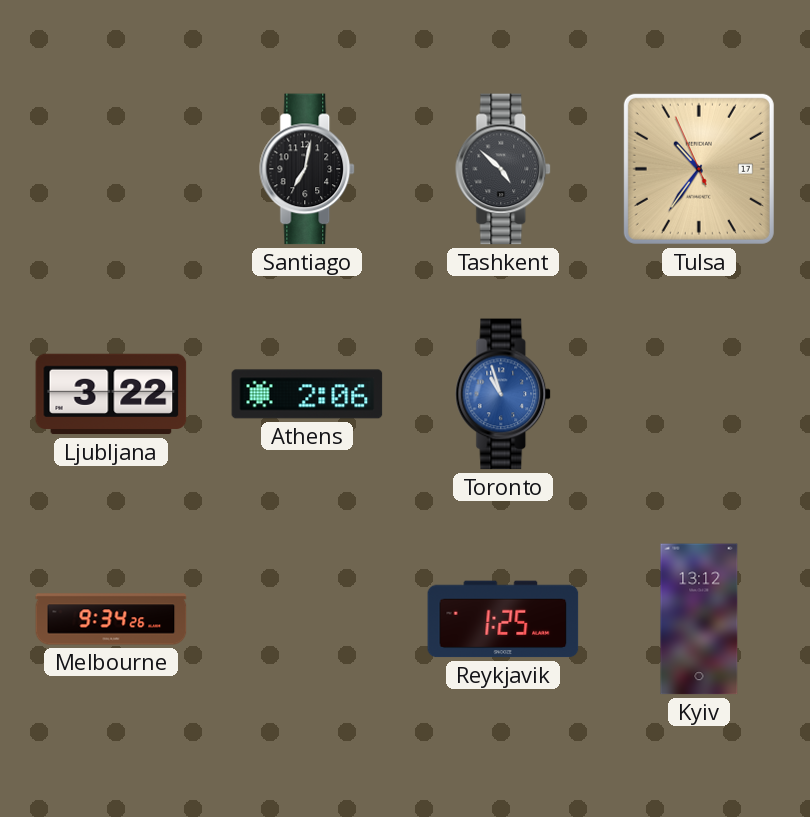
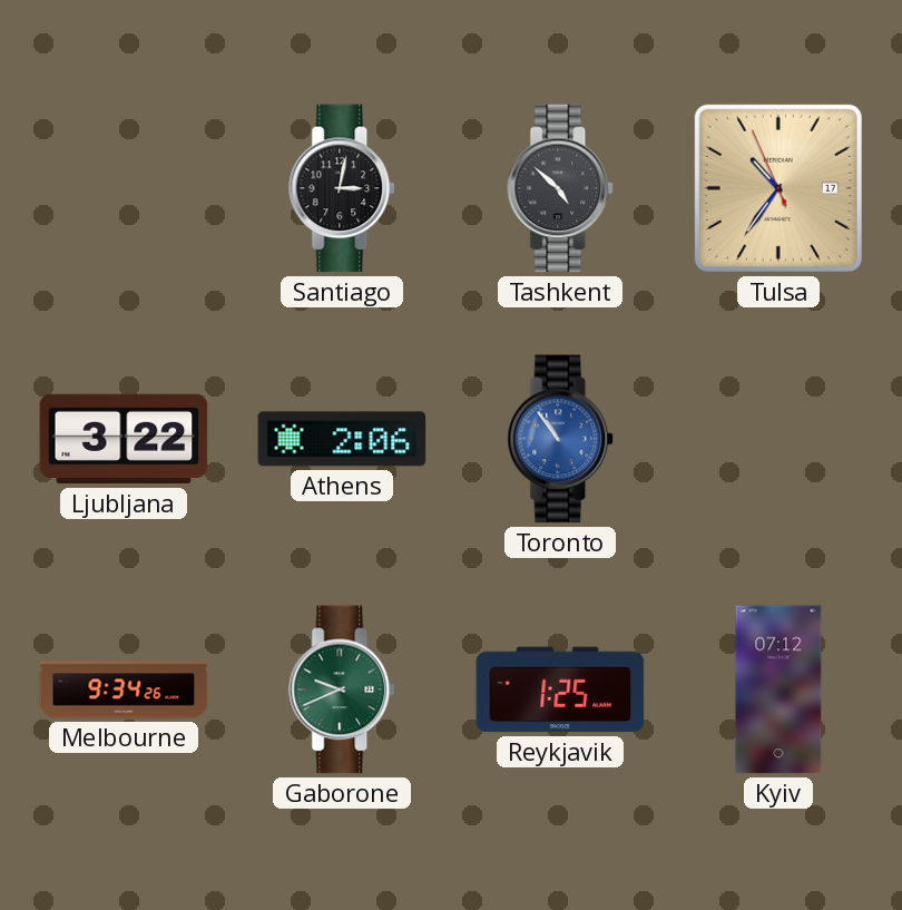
Santiago: 7:02 -> 3:02 (343, 188)
Toronto: 10:57 -> 10:54 (561, 439)
Gaborone: none -> 9:41 (343, 689)
Kyiv: 13:12 -> 07:12 (778, 689)
